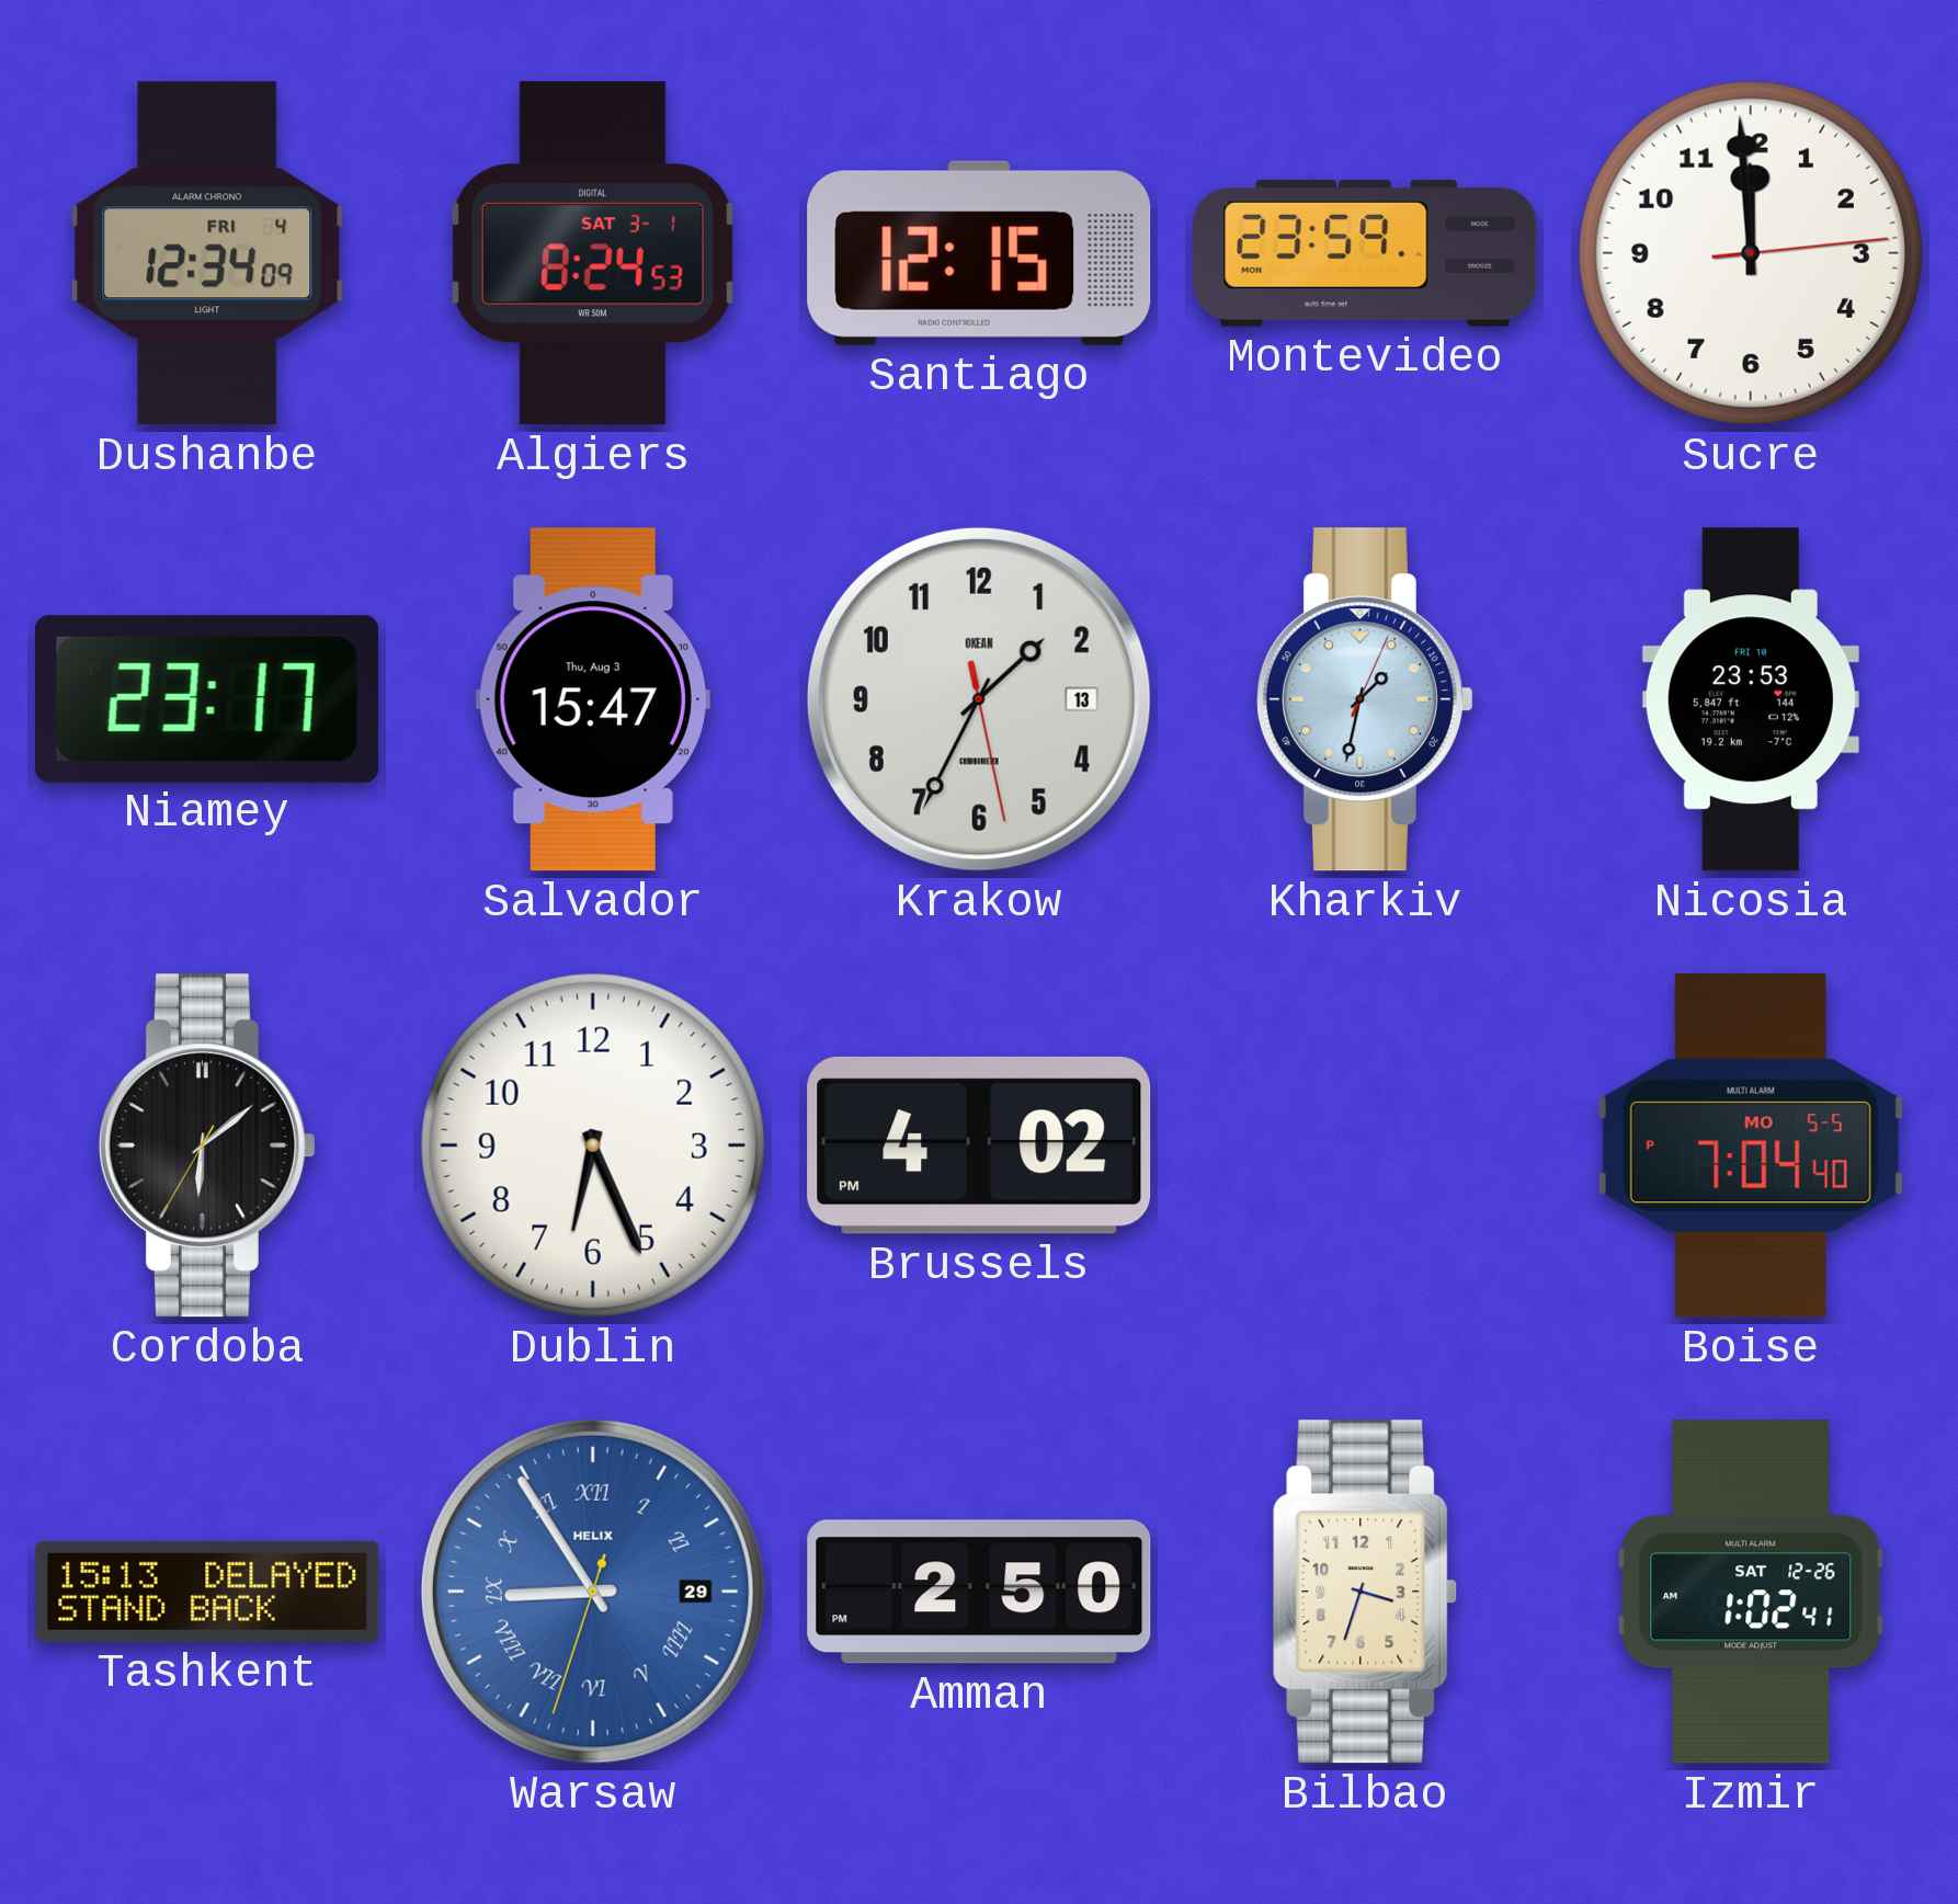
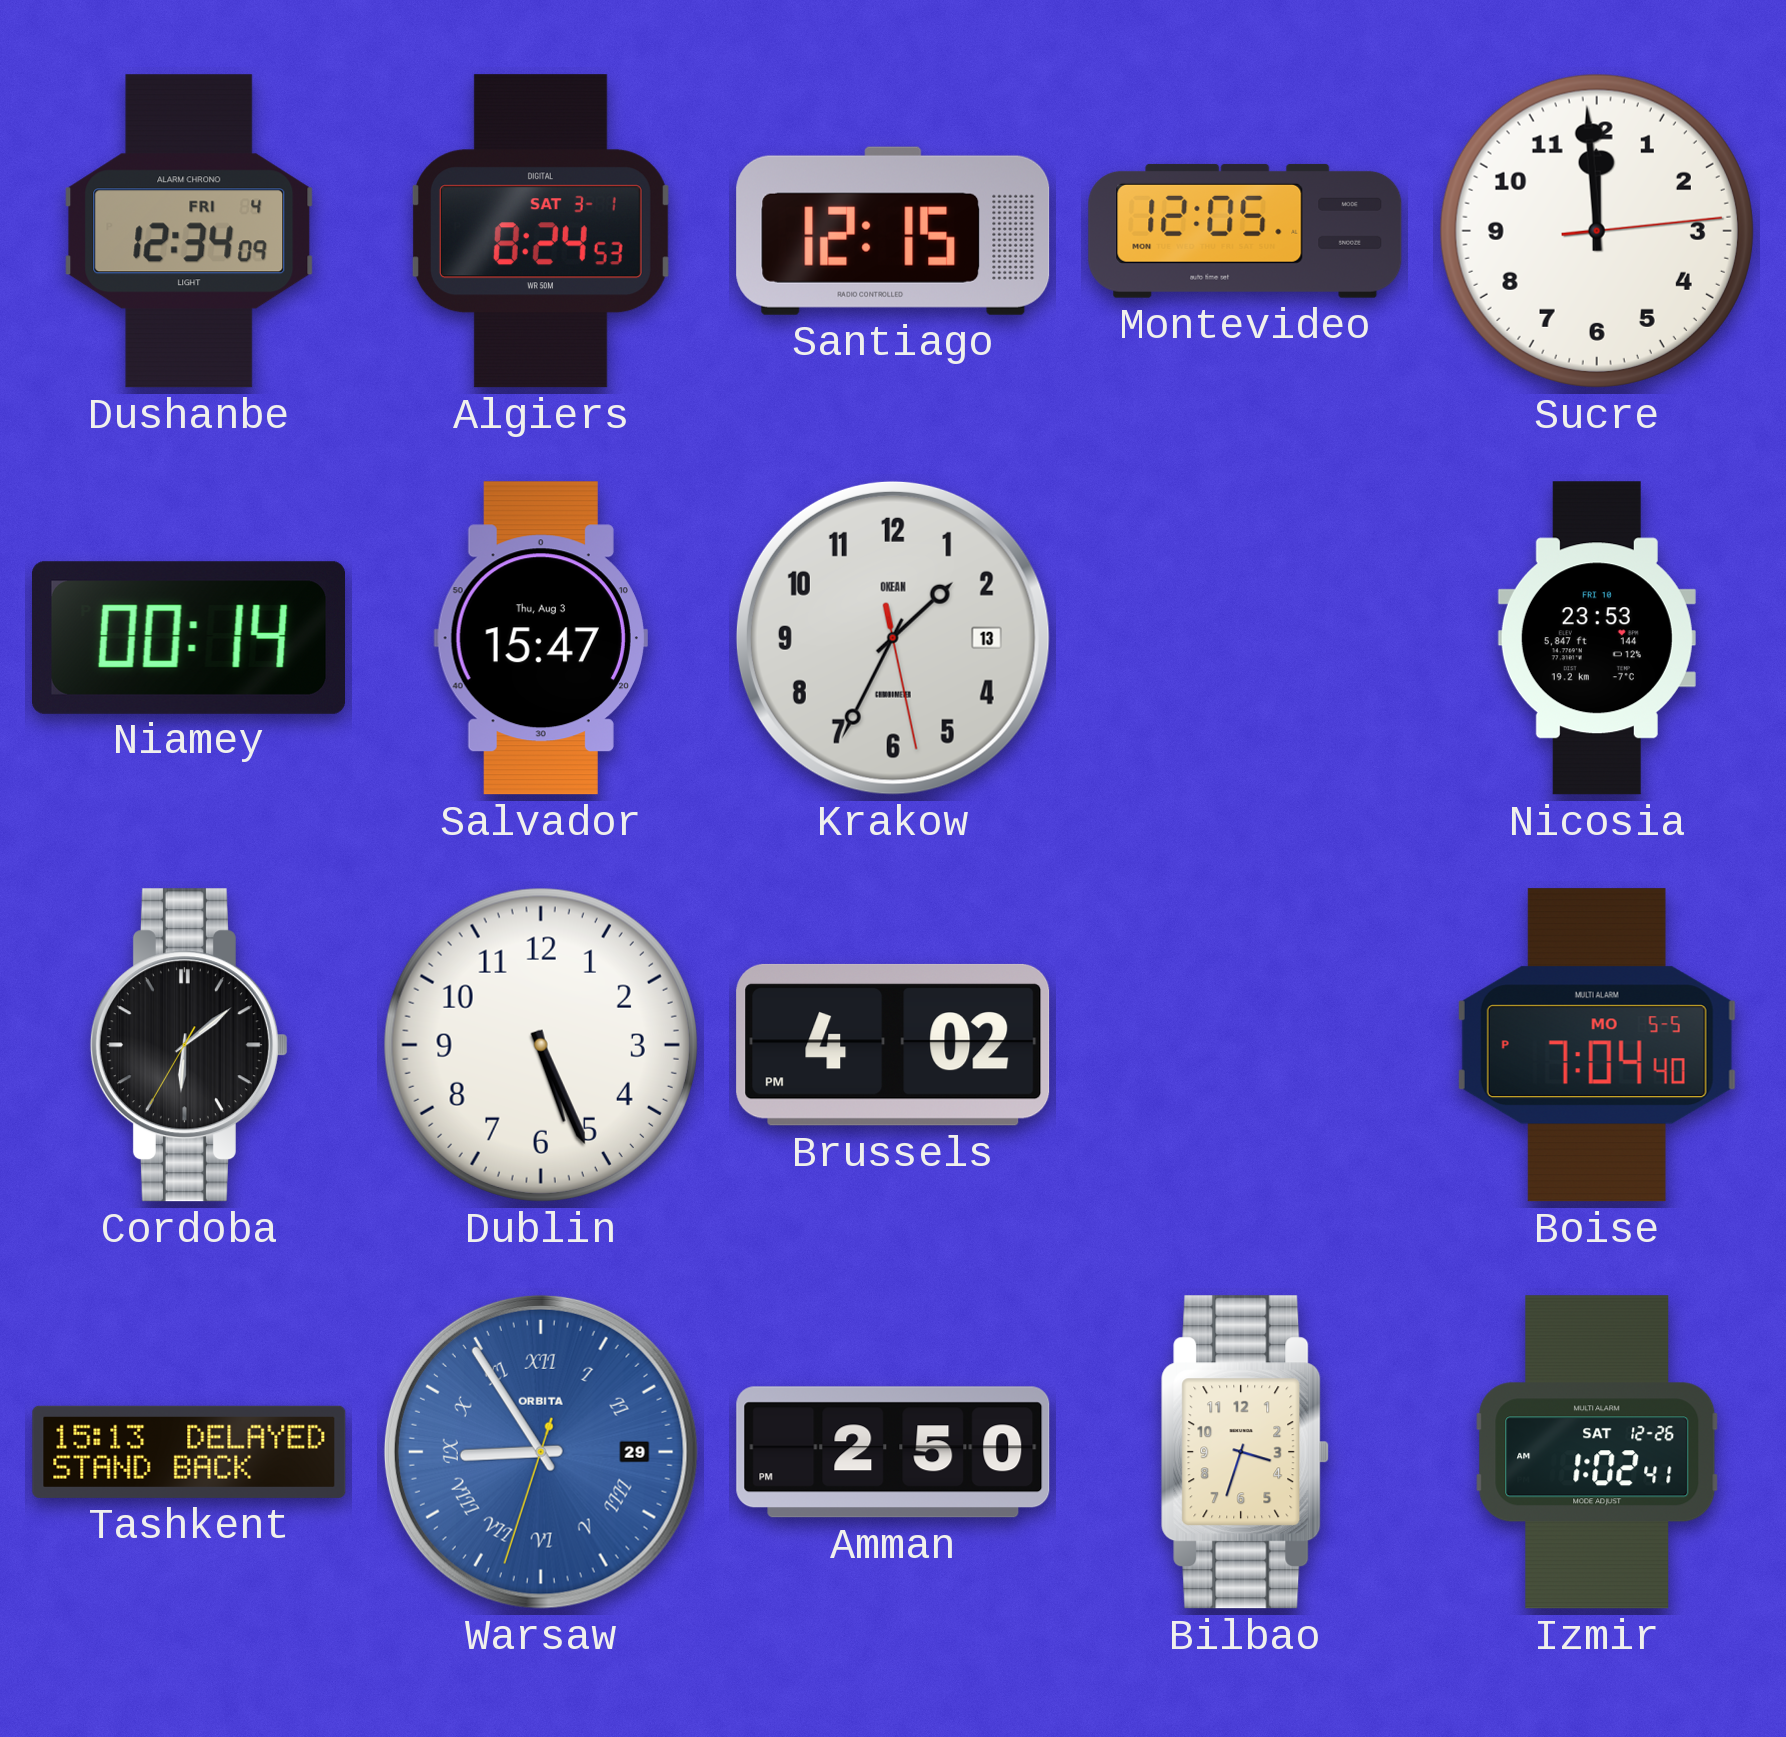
Montevideo: 23:59 -> 12:05 (1245, 231)
Niamey: 23:17 -> 00:14 (189, 638)
Kharkiv: 1:32 -> none (1365, 699)
Dublin: 6:26 -> 5:26 (541, 1045)
Warsaw brand: HELIX -> ORBITA (541, 1452)
